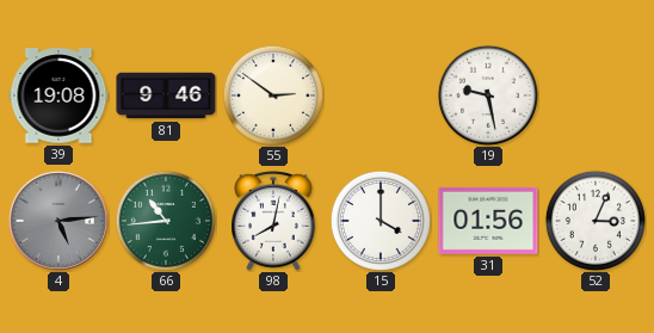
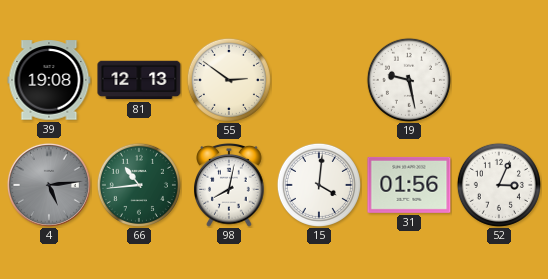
81: 9:46 -> 12:13 (139, 80)
15: 4:00 -> 4:01 (319, 185)
